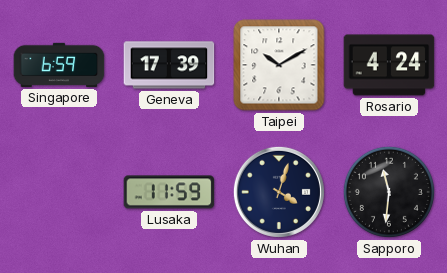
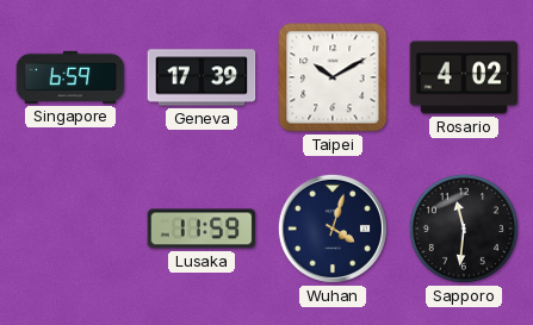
Rosario: 4:24 -> 4:02 (464, 77)
